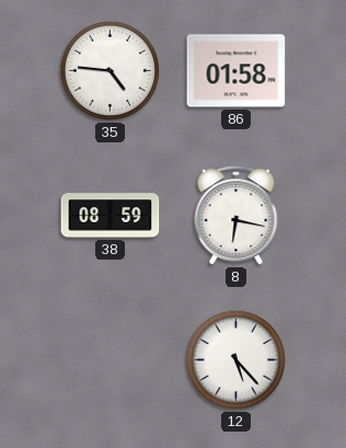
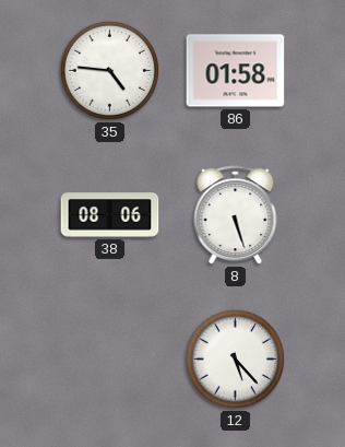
38: 08:59 -> 08:06 (110, 215)
8: 6:17 -> 5:27 (236, 215)
